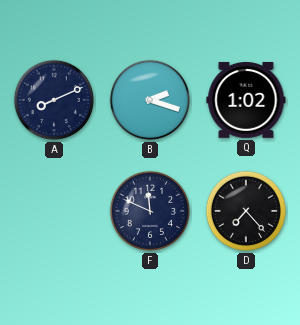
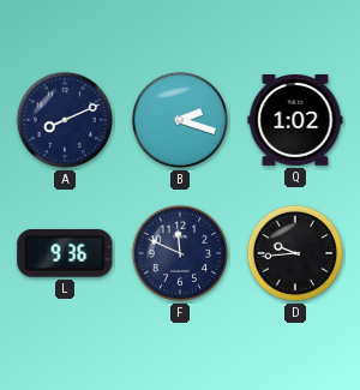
L: none -> 9:36 (65, 253)
D: 7:23 -> 9:44 (295, 253)
